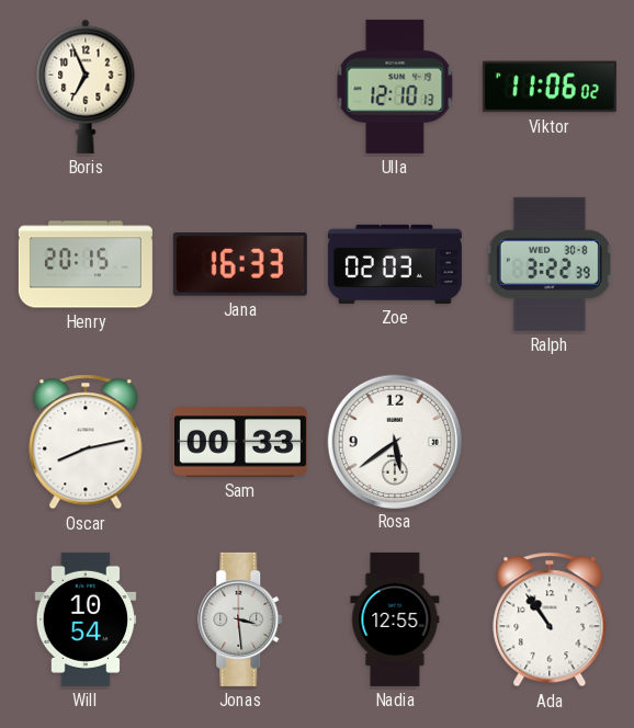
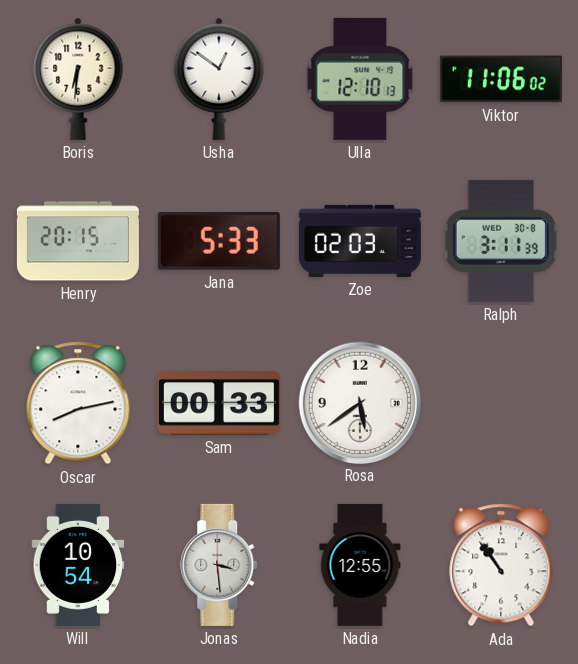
Boris: 6:56 -> 6:31 (78, 79)
Usha: none -> 12:51 (219, 79)
Jana: 16:33 -> 5:33 (219, 242)
Ralph: 3:22 -> 3:11 (501, 241)
